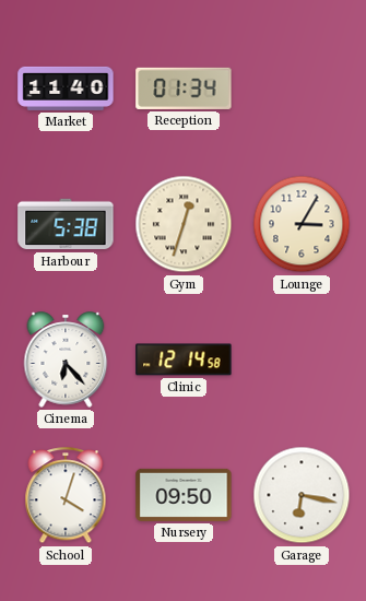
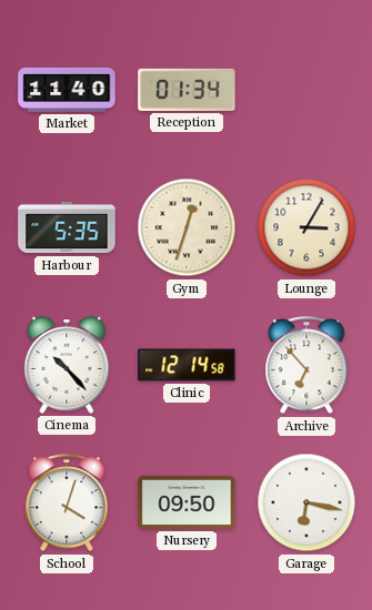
Harbour: 5:38 -> 5:35 (67, 227)
Cinema: 6:23 -> 10:23 (67, 365)
Archive: none -> 6:53 (306, 366)
